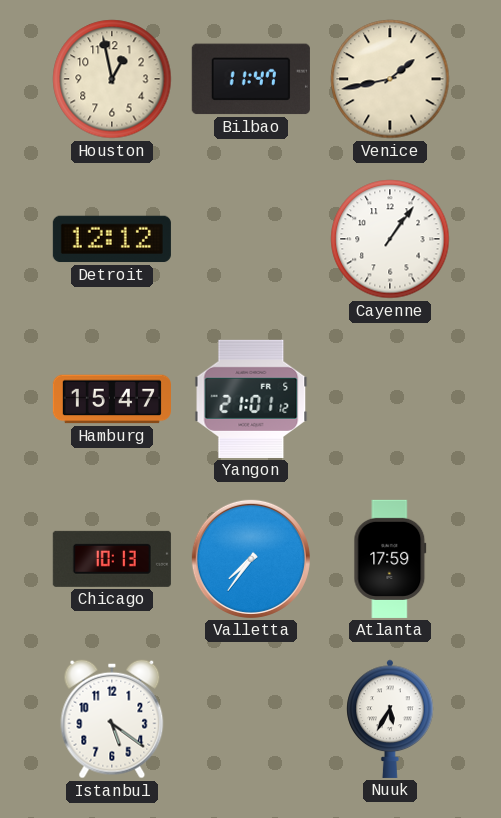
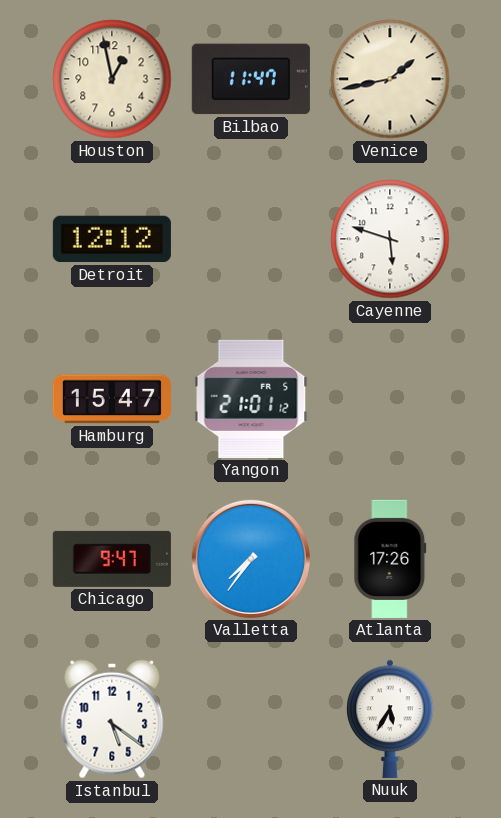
Cayenne: 1:06 -> 5:48 (390, 239)
Chicago: 10:13 -> 9:47 (112, 559)
Atlanta: 17:59 -> 17:26 (390, 559)
